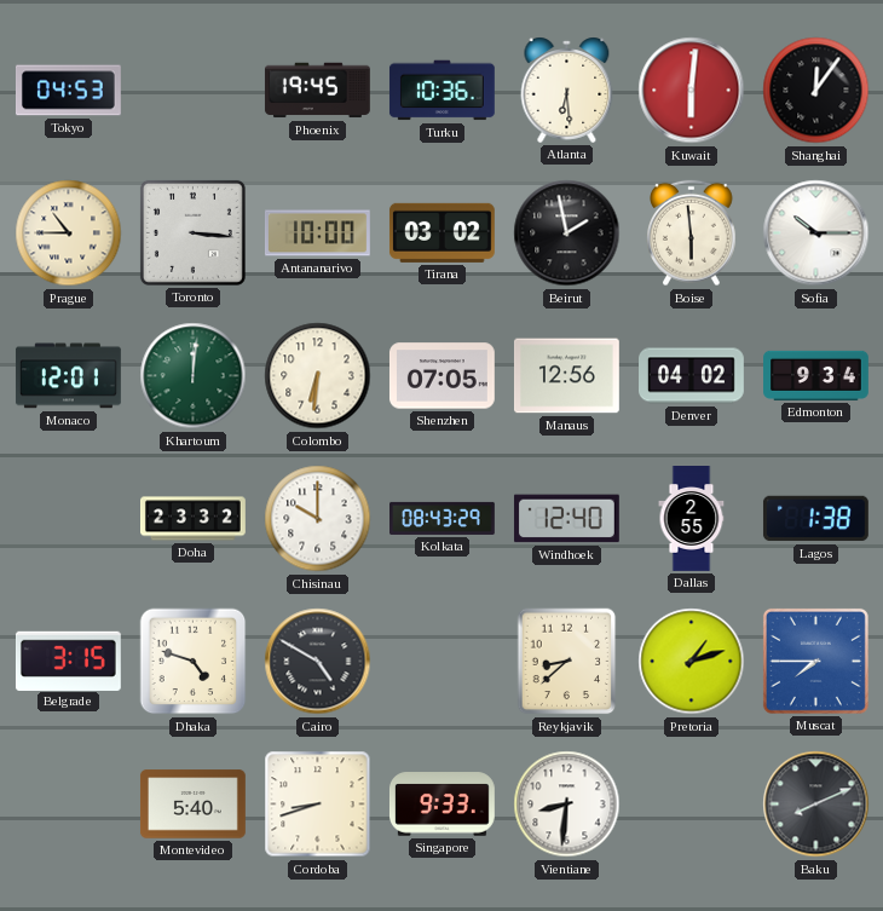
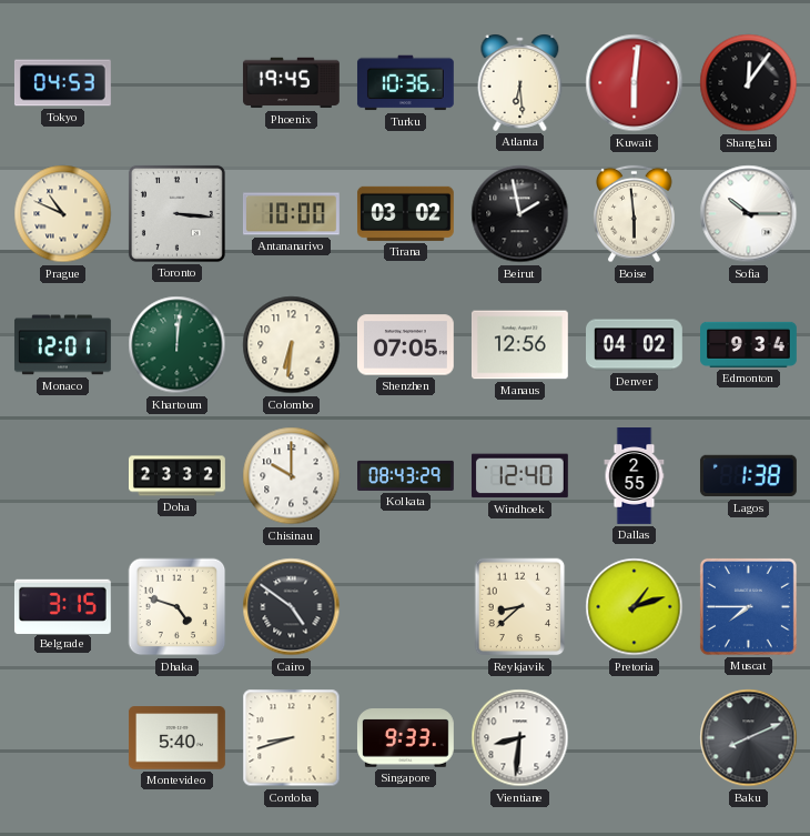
Prague: 10:45 -> 10:49 (63, 214)
Cairo: 4:50 -> 4:51 (292, 607)
